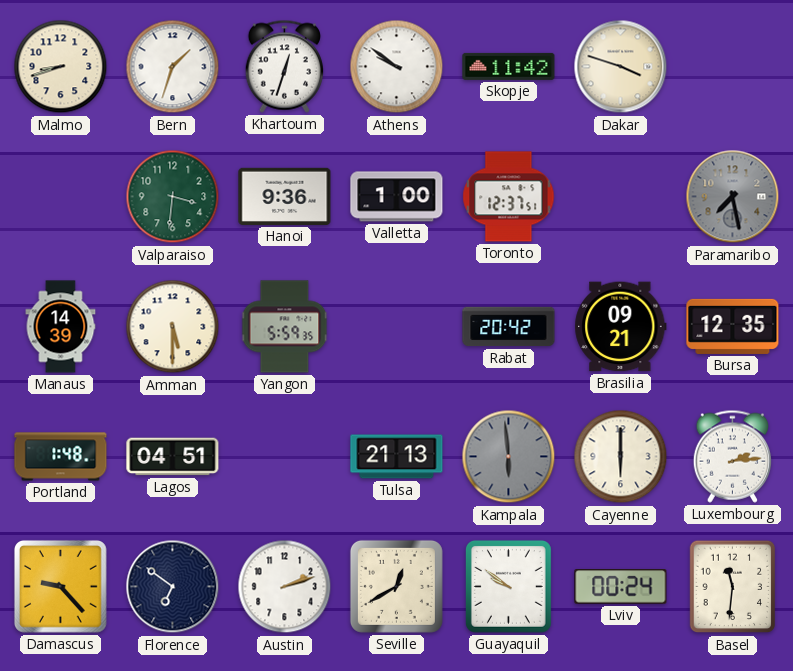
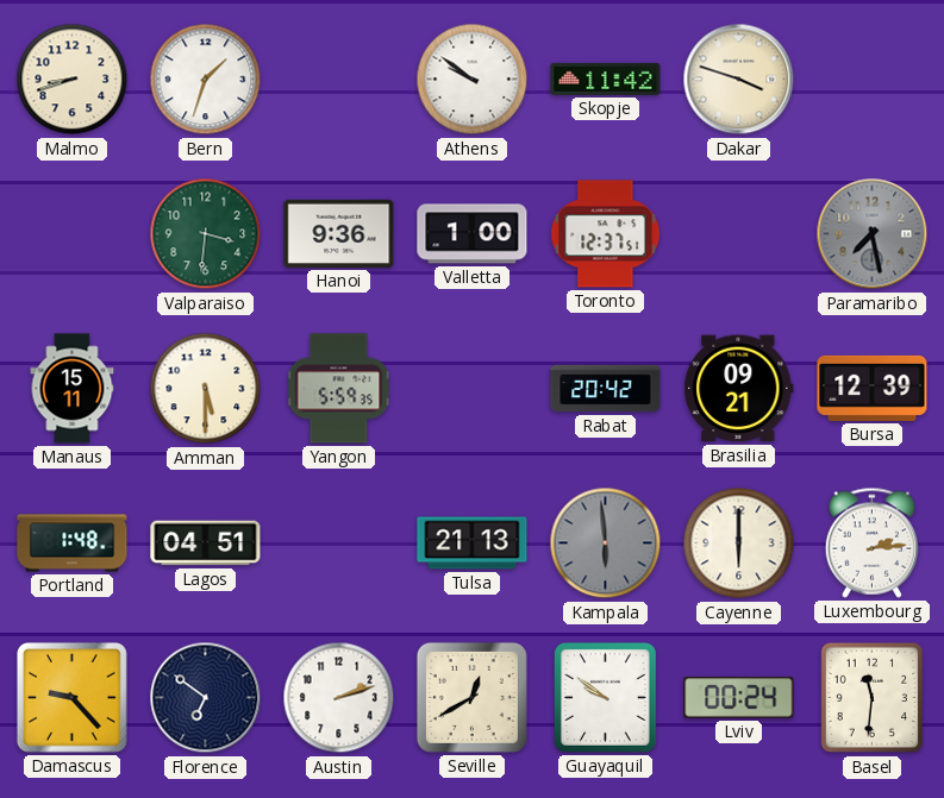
Khartoum: 12:33 -> none (284, 66)
Manaus: 14:39 -> 15:11 (73, 389)
Bursa: 12:35 -> 12:39 (873, 388)
